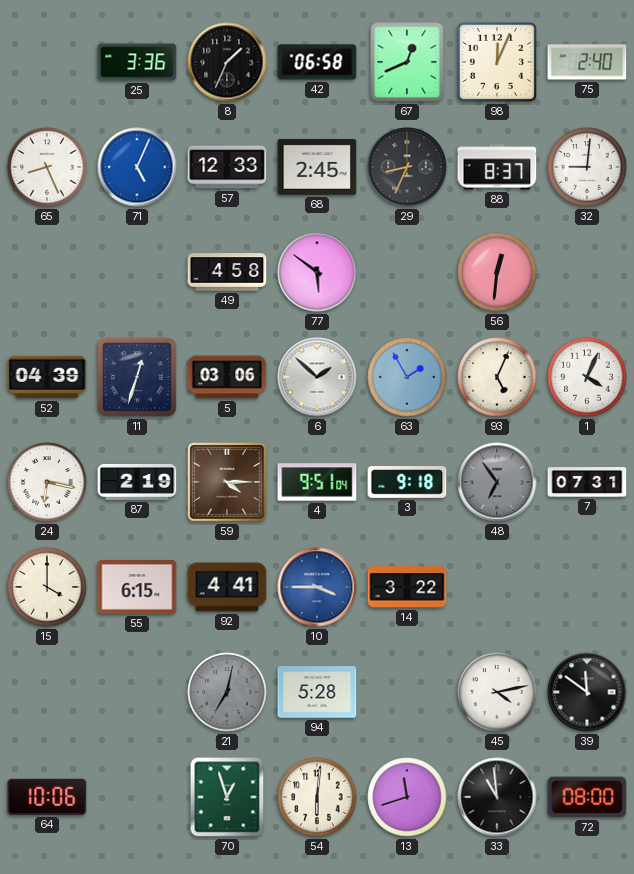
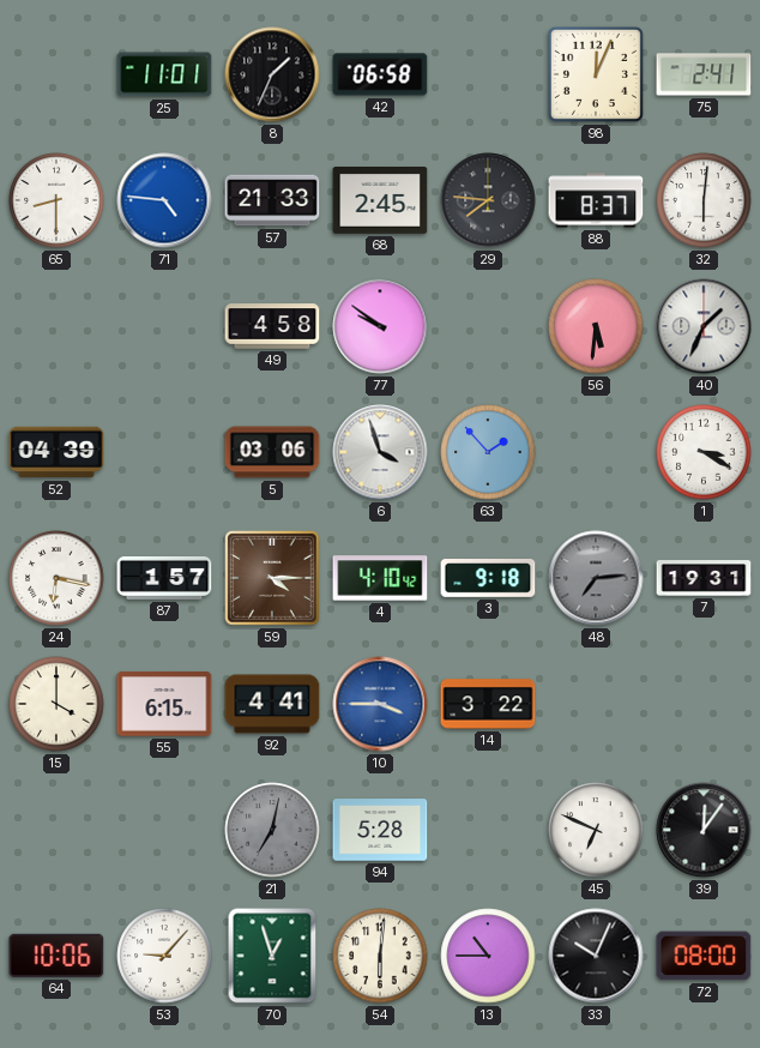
25: 3:36 -> 11:01 (164, 74)
67: 12:41 -> none (407, 62)
75: 2:40 -> 2:41 (704, 74)
65: 8:26 -> 8:30 (56, 200)
71: 5:04 -> 4:46 (164, 200)
57: 12:33 -> 21:33 (272, 200)
29: 8:34 -> 7:46 (488, 200)
32: 9:01 -> 6:01 (704, 200)
77: 5:51 -> 9:51 (380, 326)
56: 12:31 -> 5:31 (596, 326)
40: none -> 1:34 (704, 326)
11: 12:33 -> none (137, 377)
6: 1:52 -> 3:57 (380, 452)
63: 1:55 -> 1:53 (488, 452)
93: 5:04 -> none (497, 377)
1: 4:04 -> 3:20 (704, 452)
87: 2:19 -> 1:57 (164, 579)
4: 9:51 -> 4:10 (380, 578)
48: 6:54 -> 7:14 (596, 578)
7: 07:31 -> 19:31 (704, 578)
45: 4:13 -> 6:49 (596, 830)
39: 11:51 -> 12:06 (704, 830)
53: none -> 9:07 (164, 956)
13: 11:42 -> 10:45 (488, 956)
33: 10:59 -> 10:04 (596, 956)
